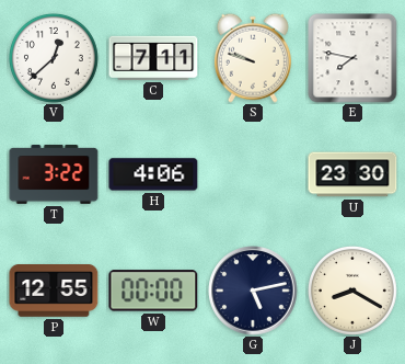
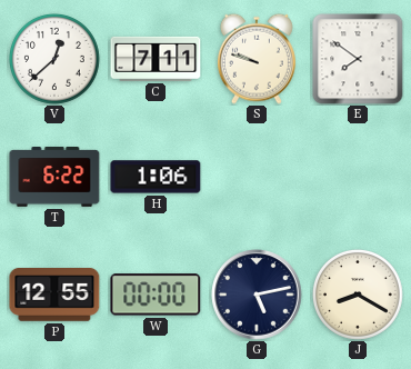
E: 7:47 -> 7:51 (358, 59)
T: 3:22 -> 6:22 (54, 178)
H: 4:06 -> 1:06 (156, 177)
U: 23:30 -> none (352, 174)
